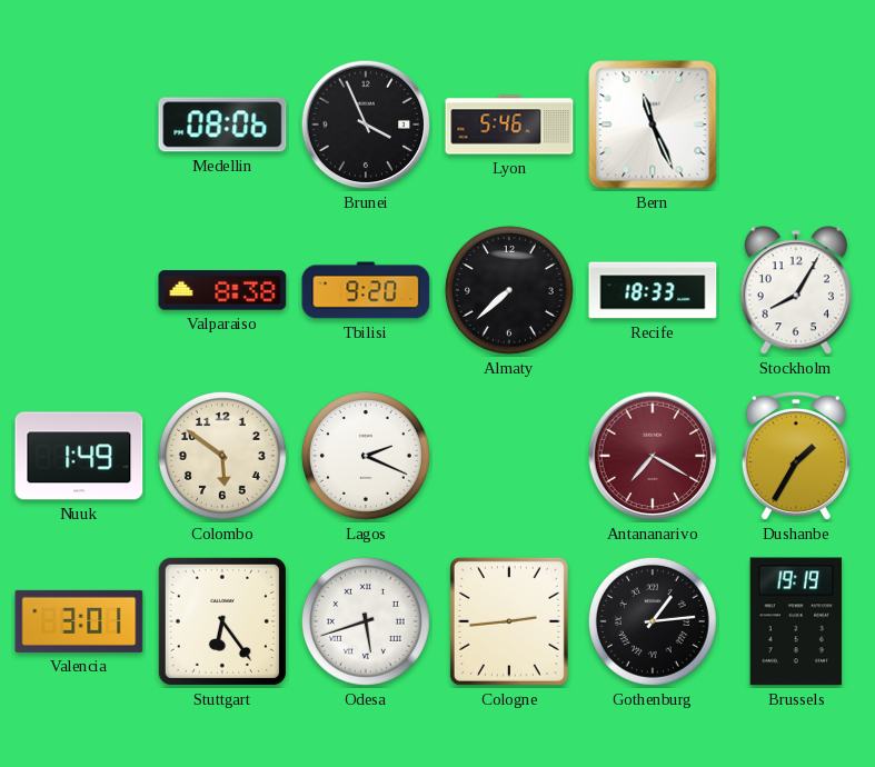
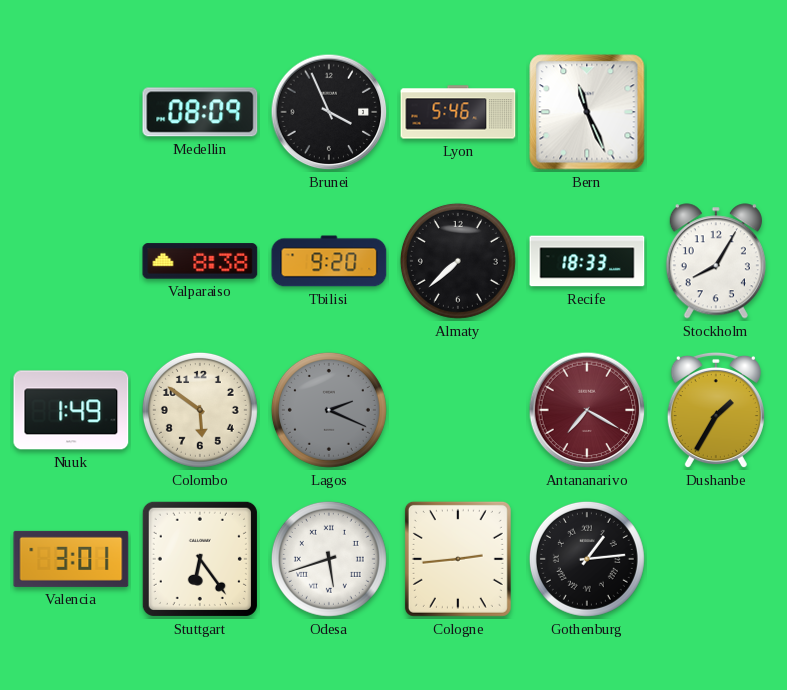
Medellin: 08:06 -> 08:09 (200, 112)
Lagos dial: white -> grey (329, 410)
Brussels: 19:19 -> none (796, 621)
